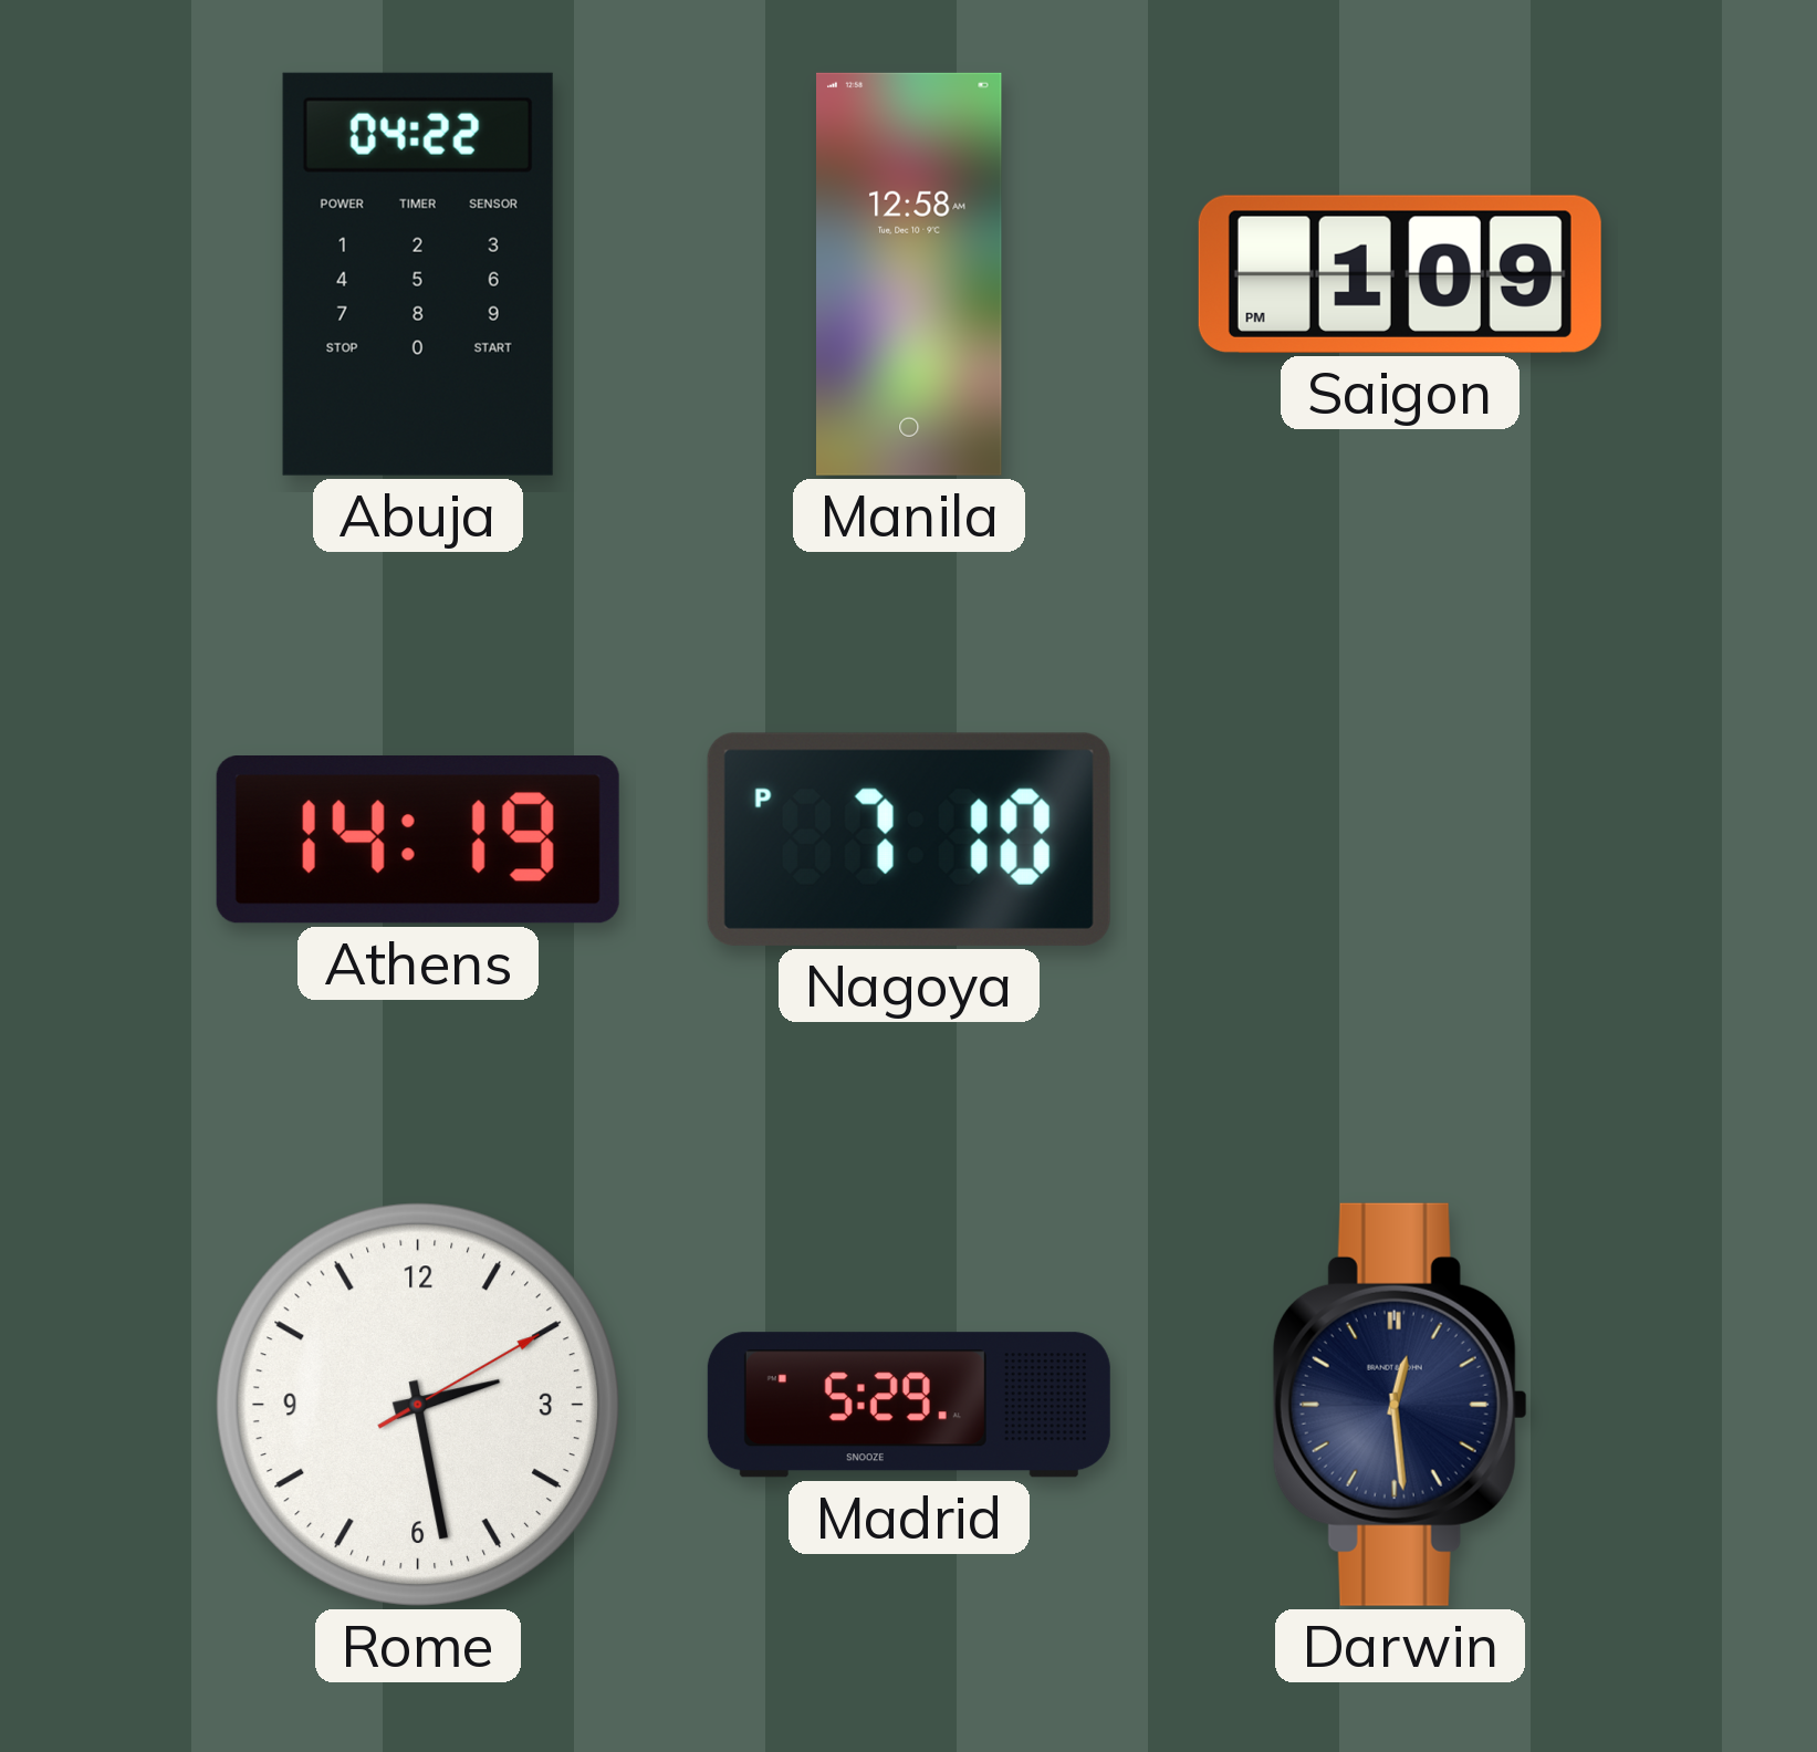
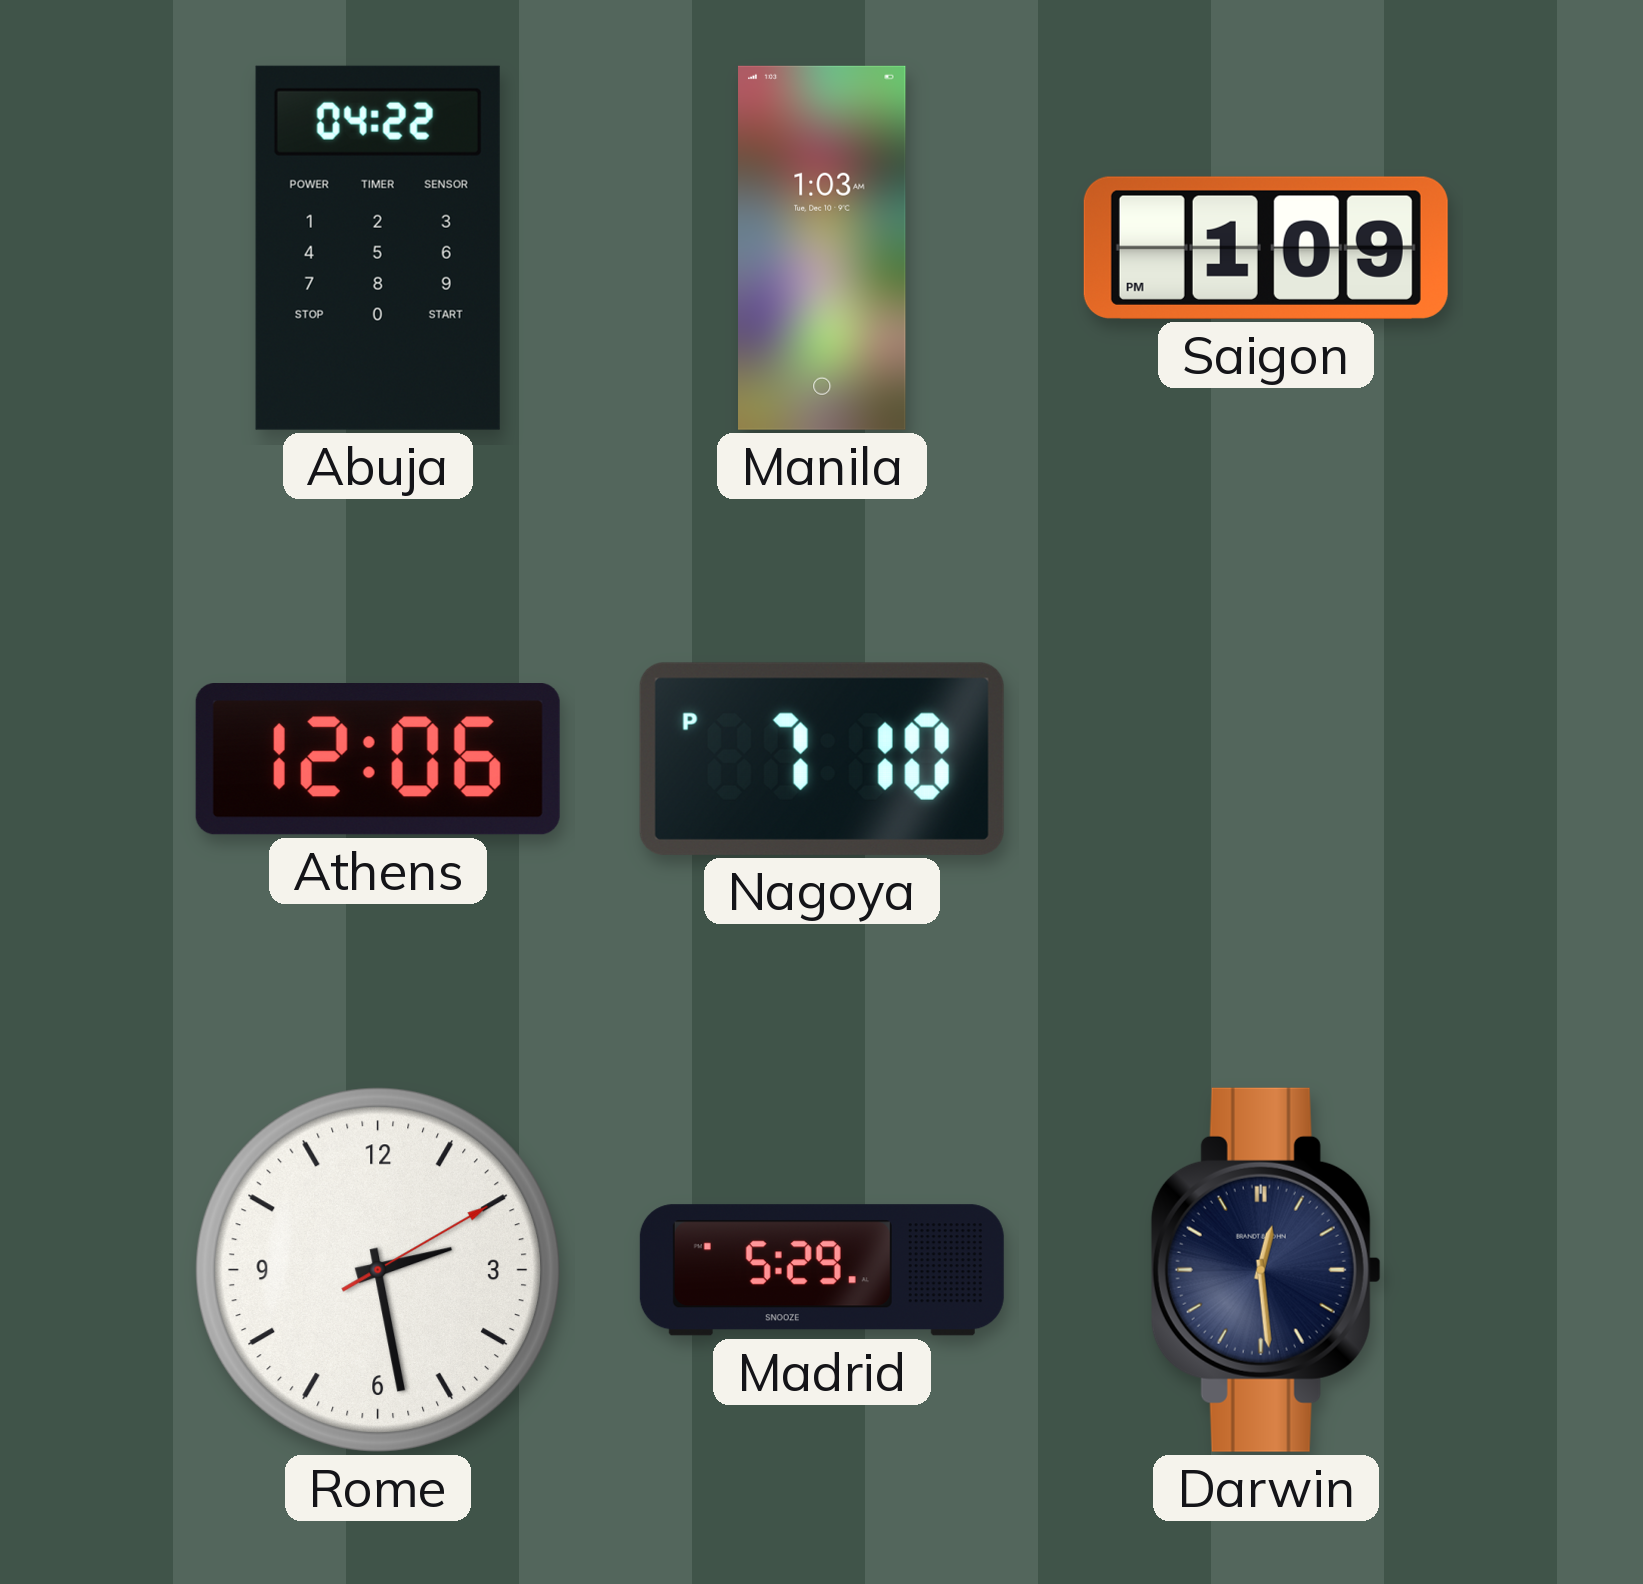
Manila: 12:58 -> 1:03 (822, 248)
Athens: 14:19 -> 12:06 (378, 760)
